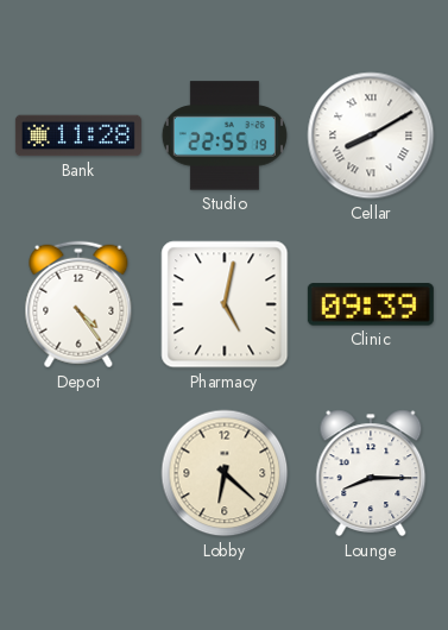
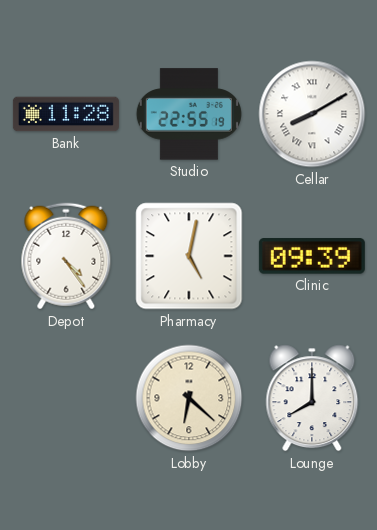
Lounge: 8:15 -> 8:00 (312, 398)
